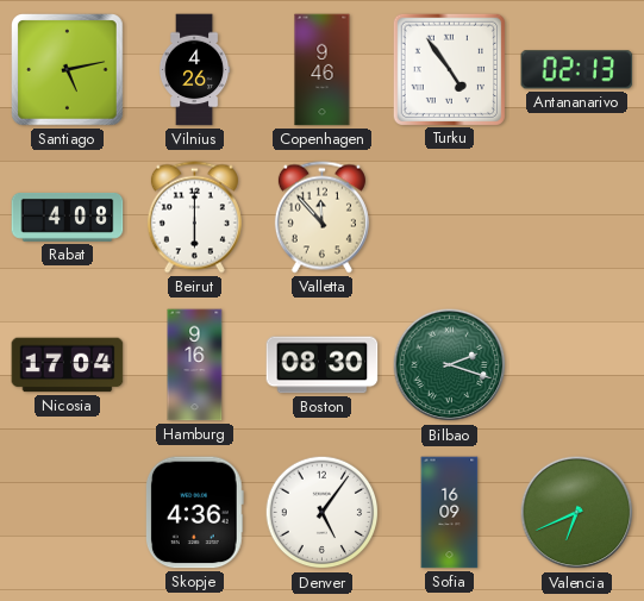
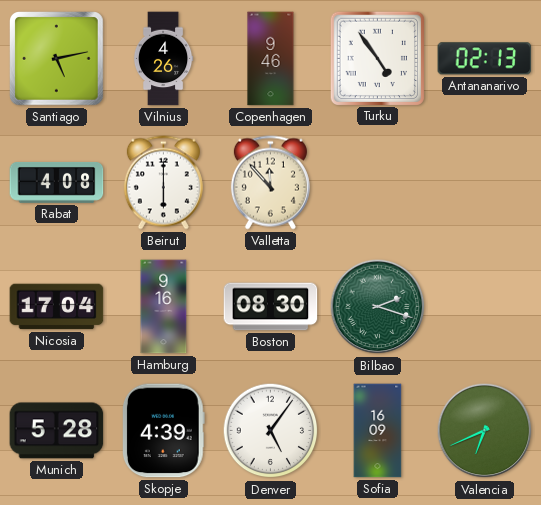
Munich: none -> 5:28 (57, 431)
Skopje: 4:36 -> 4:39 (163, 431)
